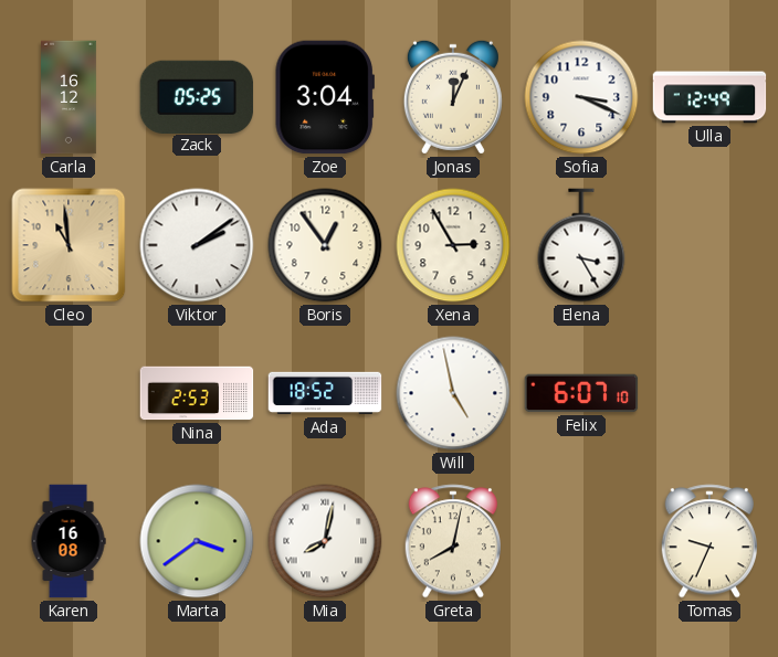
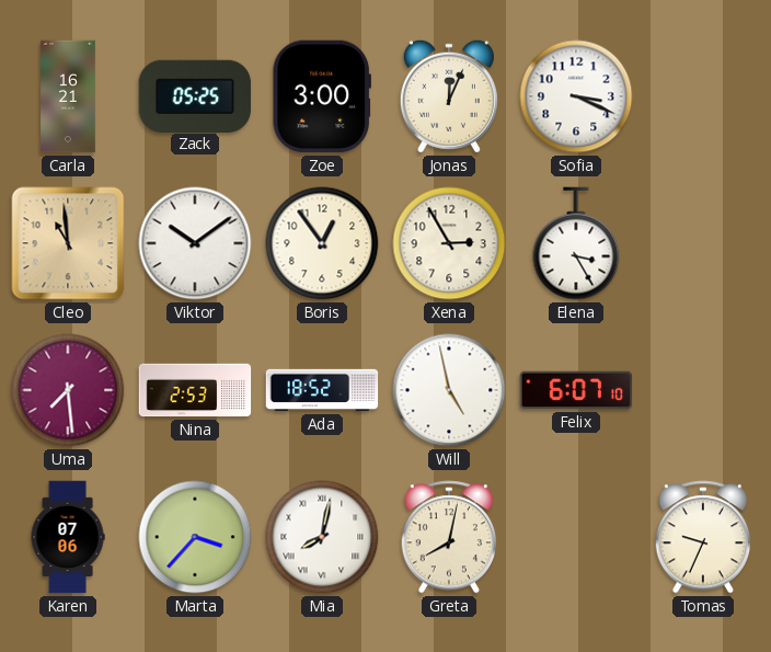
Carla: 16:12 -> 16:21 (69, 96)
Zoe: 3:04 -> 3:00 (322, 96)
Ulla: 12:49 -> none (709, 97)
Viktor: 2:09 -> 10:09 (195, 243)
Uma: none -> 7:29 (68, 390)
Karen: 16:08 -> 07:06 (68, 537)
Marta: 3:39 -> 3:37 (195, 537)
